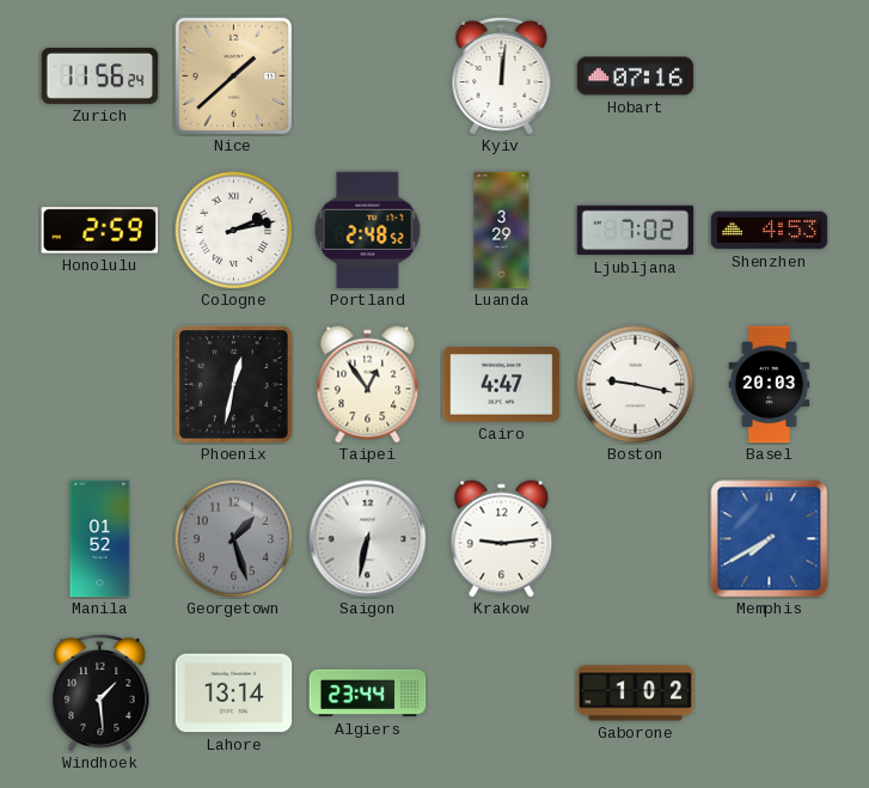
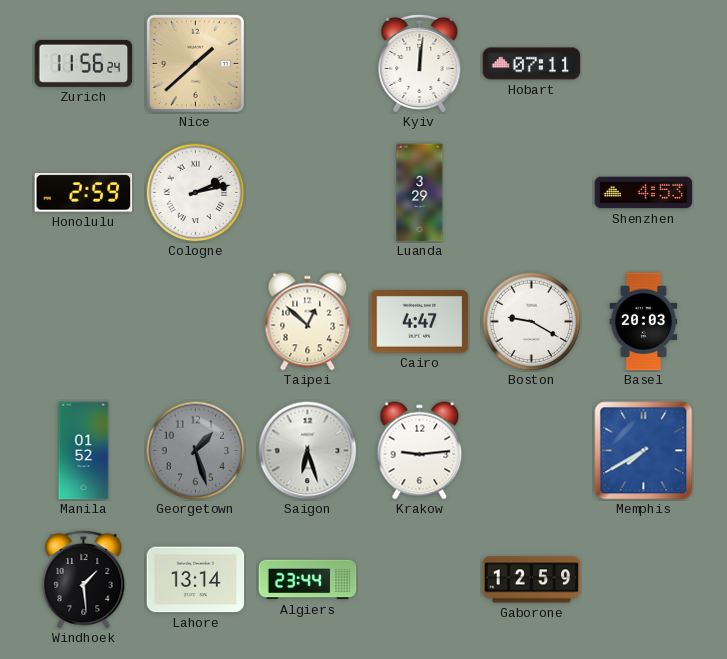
Hobart: 07:16 -> 07:11 (532, 64)
Portland: 2:48 -> none (368, 231)
Ljubljana: 7:02 -> none (636, 231)
Phoenix: 12:32 -> none (234, 385)
Taipei: 12:54 -> 12:52 (308, 322)
Boston: 9:17 -> 9:20 (532, 322)
Saigon: 6:32 -> 6:27 (308, 451)
Gaborone: 1:02 -> 12:59 (532, 580)
